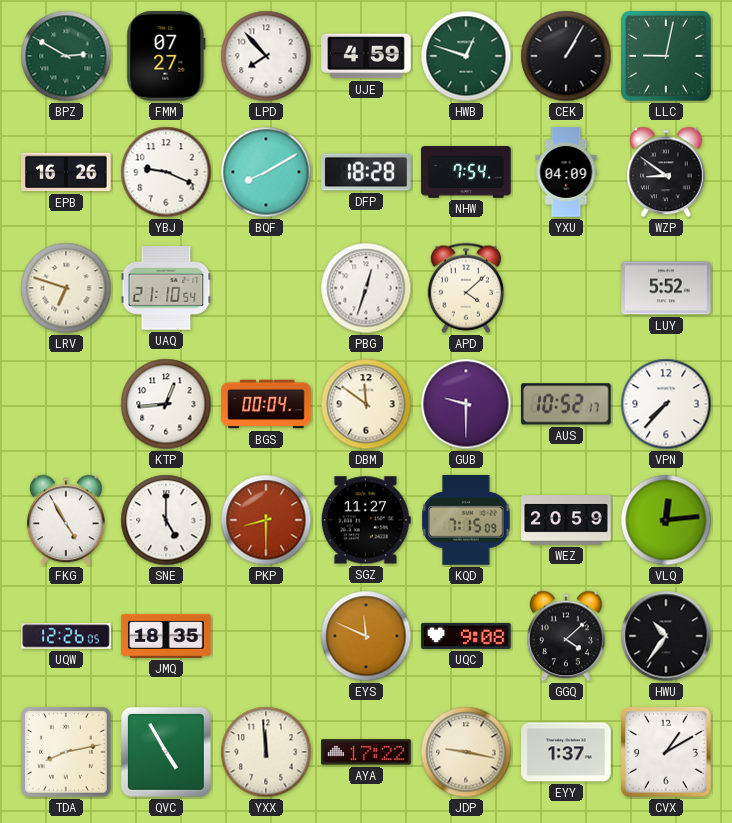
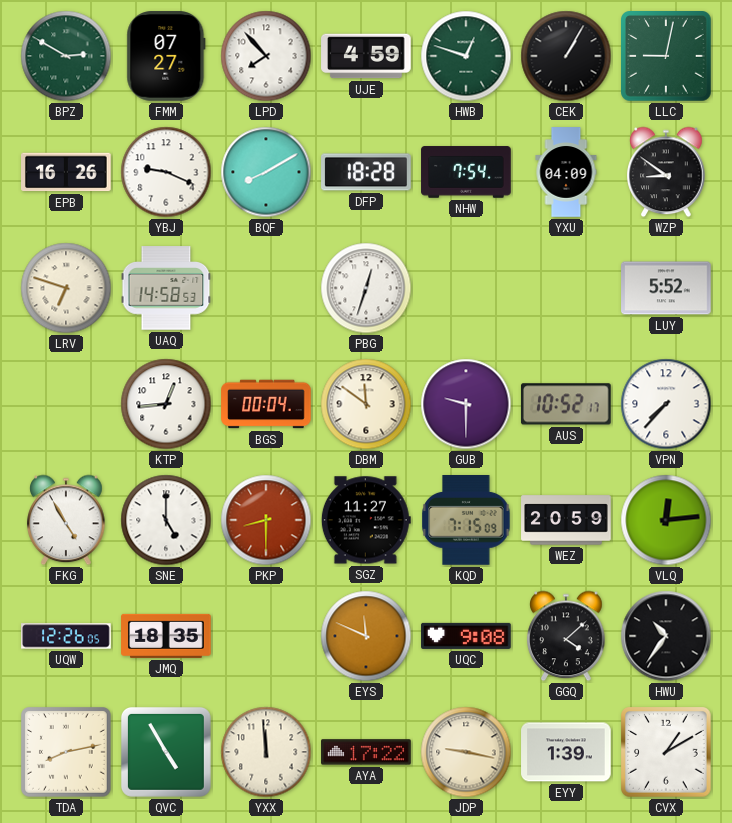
UAQ: 21:10 -> 14:58 (166, 288)
APD: 4:08 -> none (465, 288)
EYY: 1:37 -> 1:39 (566, 752)
